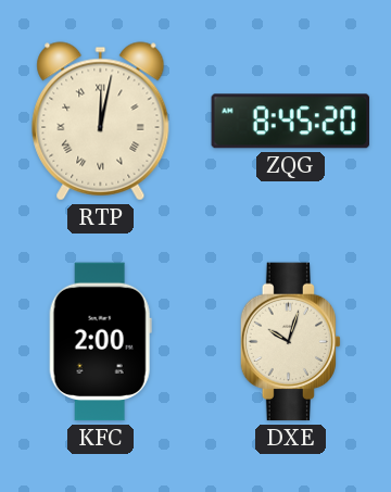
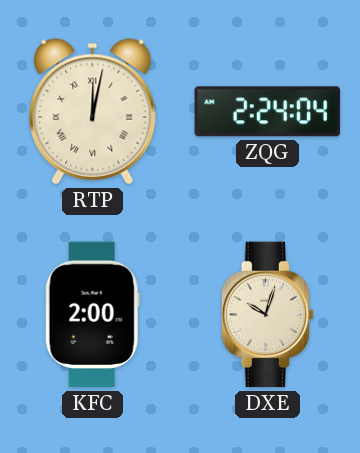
ZQG: 8:45 -> 2:24 (267, 112)
